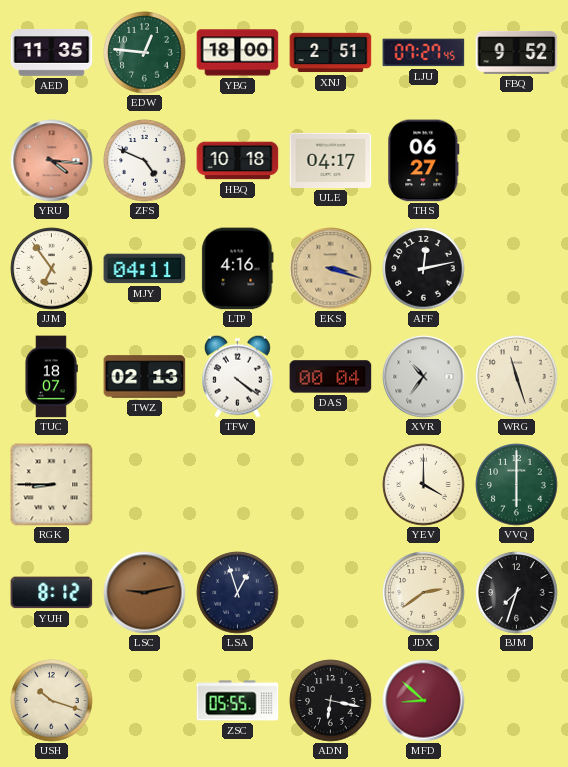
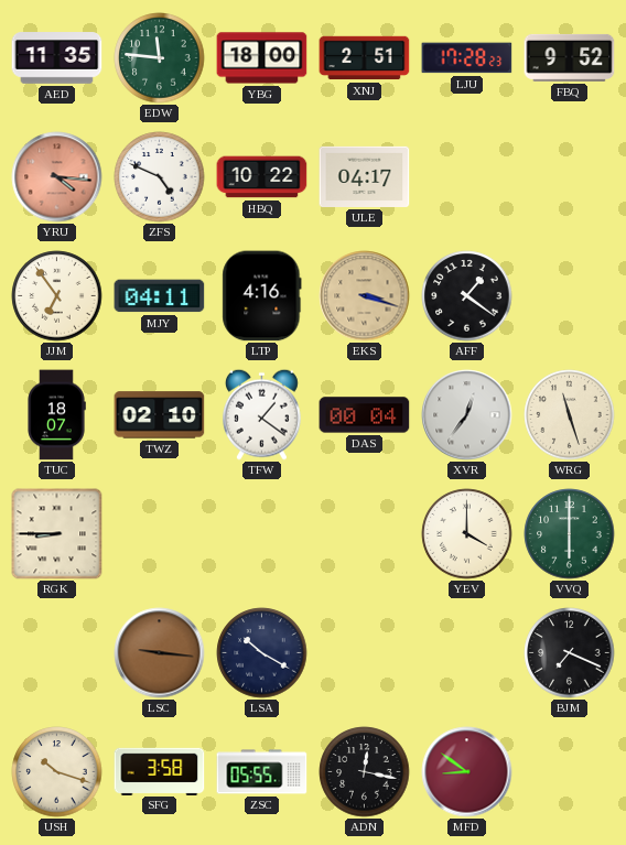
EDW: 12:46 -> 11:46 (160, 58)
LJU: 07:27 -> 17:28 (467, 58)
HBQ: 10:18 -> 10:22 (262, 177)
THS: 06:27 -> none (424, 161)
AFF: 12:13 -> 1:21 (467, 296)
TWZ: 02:13 -> 02:10 (160, 415)
TFW: 4:21 -> 1:21 (261, 414)
XVR: 10:36 -> 12:36 (467, 415)
YUH: 8:12 -> none (52, 593)
LSC: 9:13 -> 9:16 (160, 653)
LSA: 12:57 -> 10:20 (262, 653)
JDX: 2:39 -> none (424, 593)
BJM: 7:33 -> 7:19 (570, 653)
SFG: none -> 3:58 (160, 771)
ADN: 6:17 -> 12:17 (365, 772)
MFD: 8:52 -> 8:51 (467, 772)
